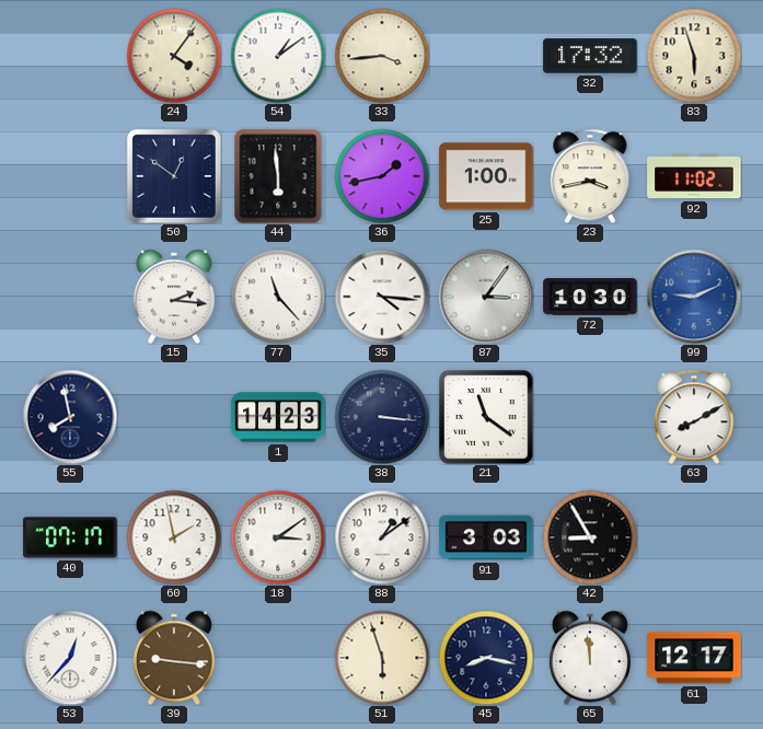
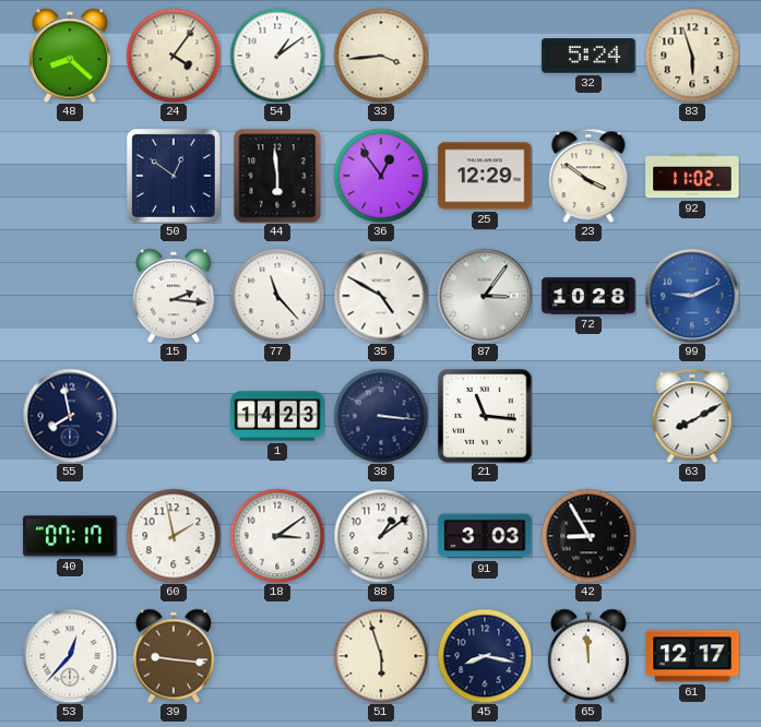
48: none -> 8:22 (70, 56)
32: 17:32 -> 5:24 (588, 56)
36: 1:43 -> 12:54 (381, 176)
25: 1:00 -> 12:29 (485, 176)
23: 3:43 -> 3:51 (588, 176)
35: 4:16 -> 4:50 (381, 296)
72: 10:30 -> 10:28 (588, 296)
21: 11:21 -> 11:16 (485, 416)
